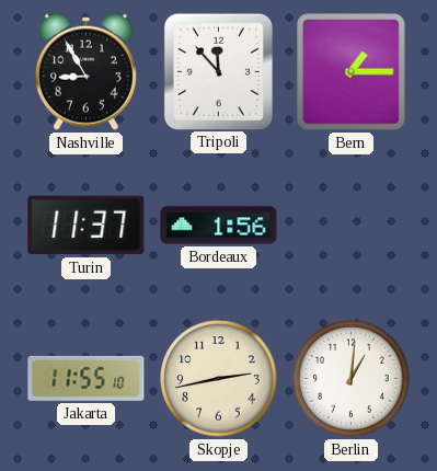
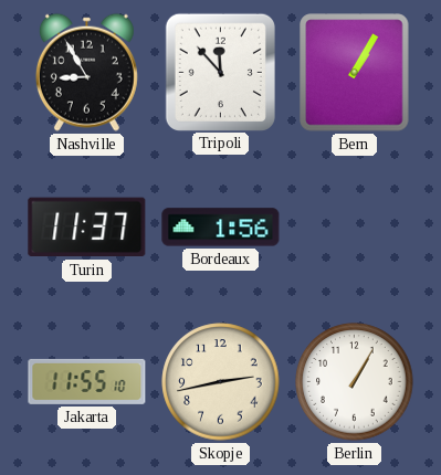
Bern: 1:15 -> 1:05 (355, 73)
Berlin: 1:01 -> 1:05 (355, 382)
